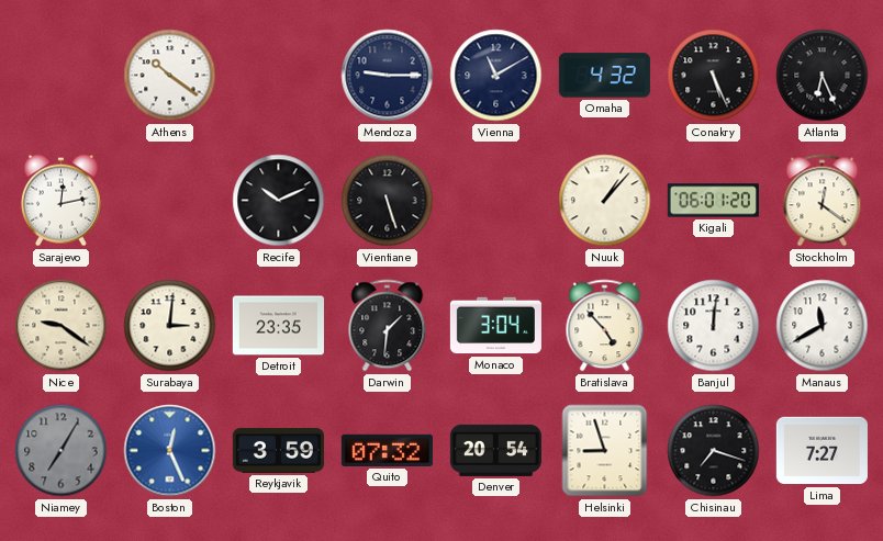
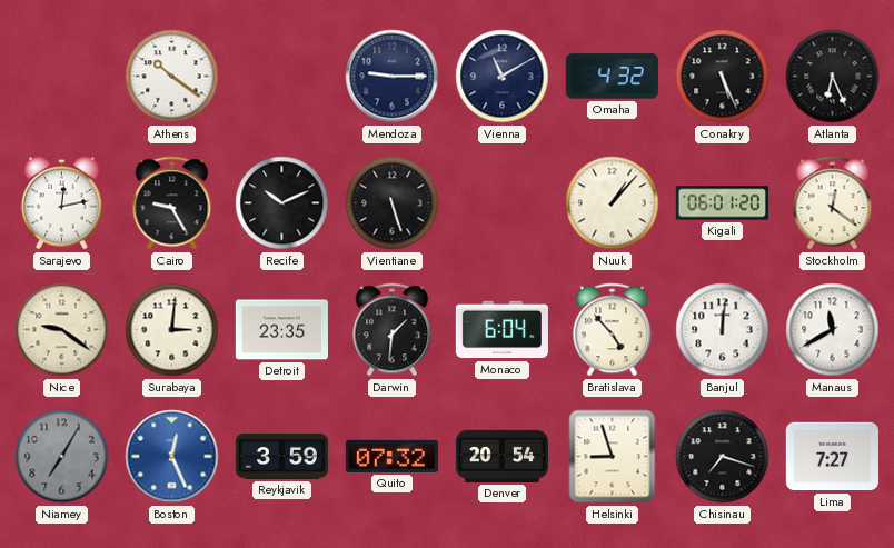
Cairo: none -> 9:25 (172, 203)
Monaco: 3:04 -> 6:04 (501, 330)
